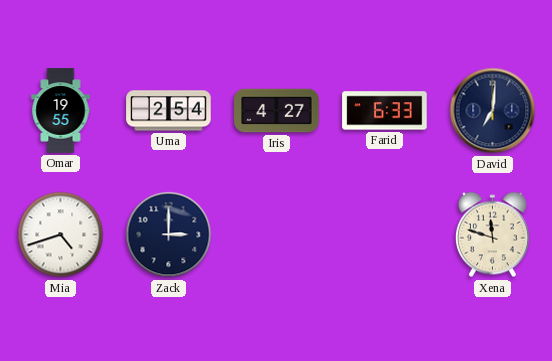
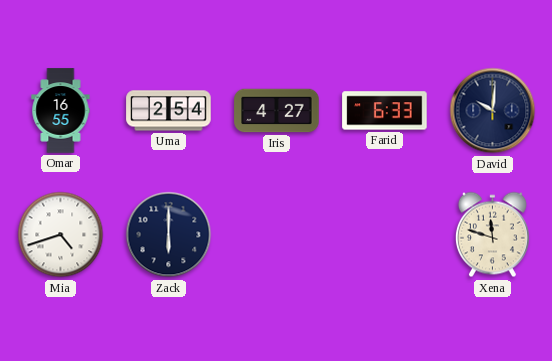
Omar: 19:55 -> 16:55 (61, 111)
David: 7:01 -> 10:01 (493, 111)
Zack: 3:00 -> 6:00 (169, 235)
